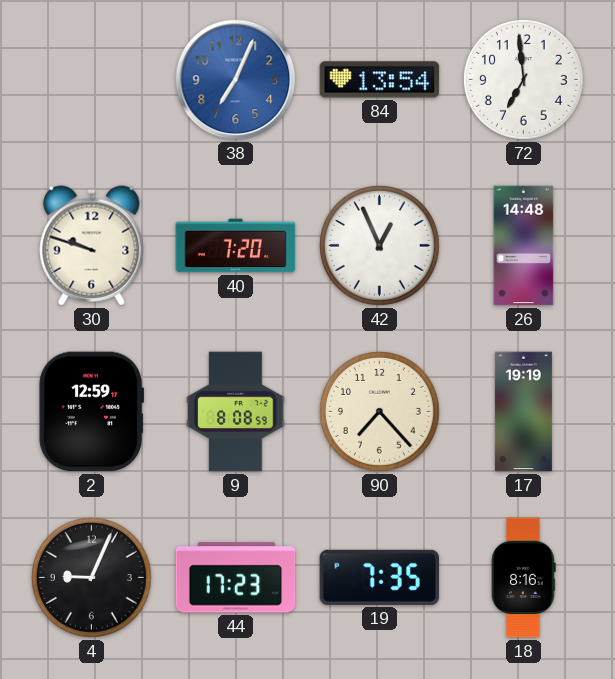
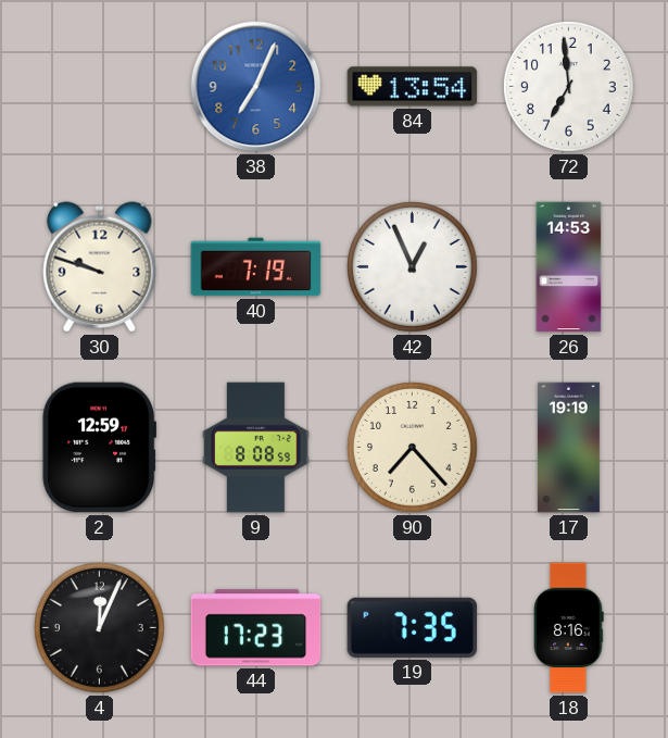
40: 7:20 -> 7:19 (256, 267)
26: 14:48 -> 14:53 (569, 267)
4: 9:04 -> 12:04 (99, 627)
